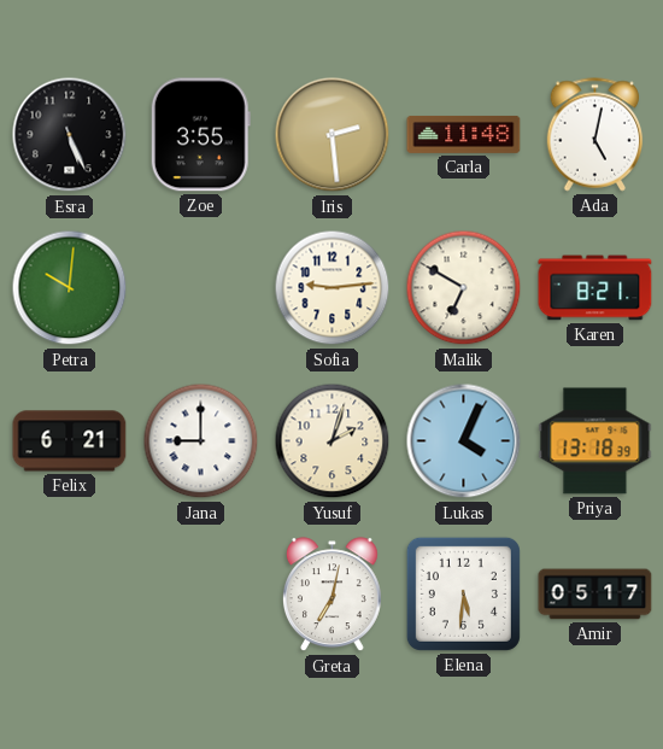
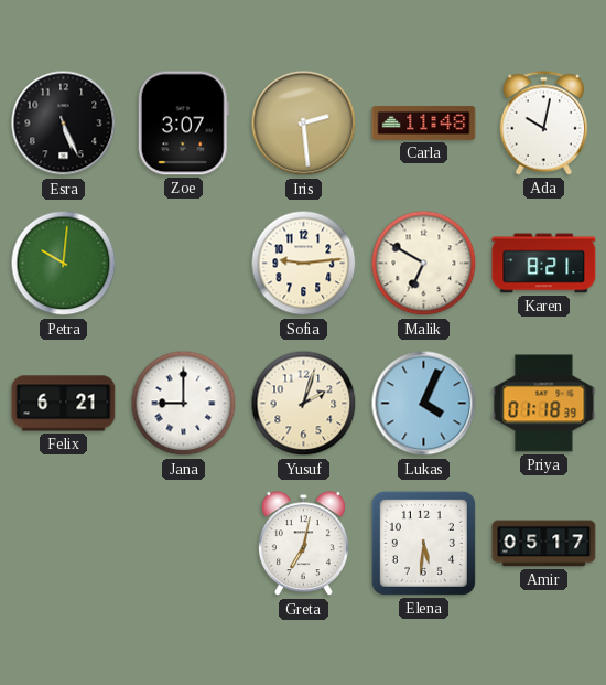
Zoe: 3:55 -> 3:07 (183, 124)
Ada: 5:02 -> 10:02 (544, 124)
Priya: 13:18 -> 01:18 (544, 404)
